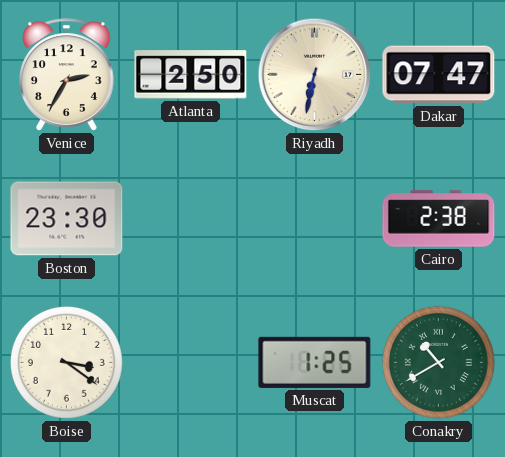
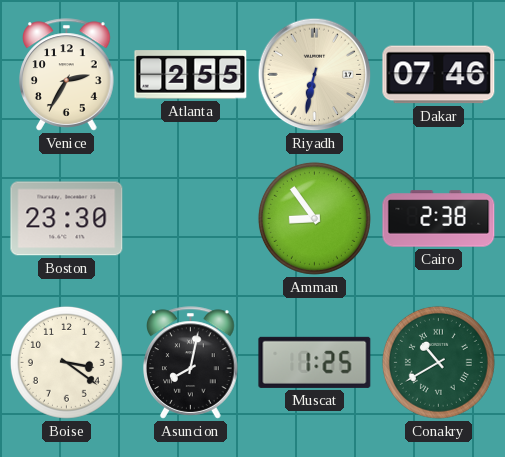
Atlanta: 2:50 -> 2:55 (191, 75)
Dakar: 07:47 -> 07:46 (439, 75)
Amman: none -> 8:54 (314, 218)
Asuncion: none -> 8:02 (191, 363)
